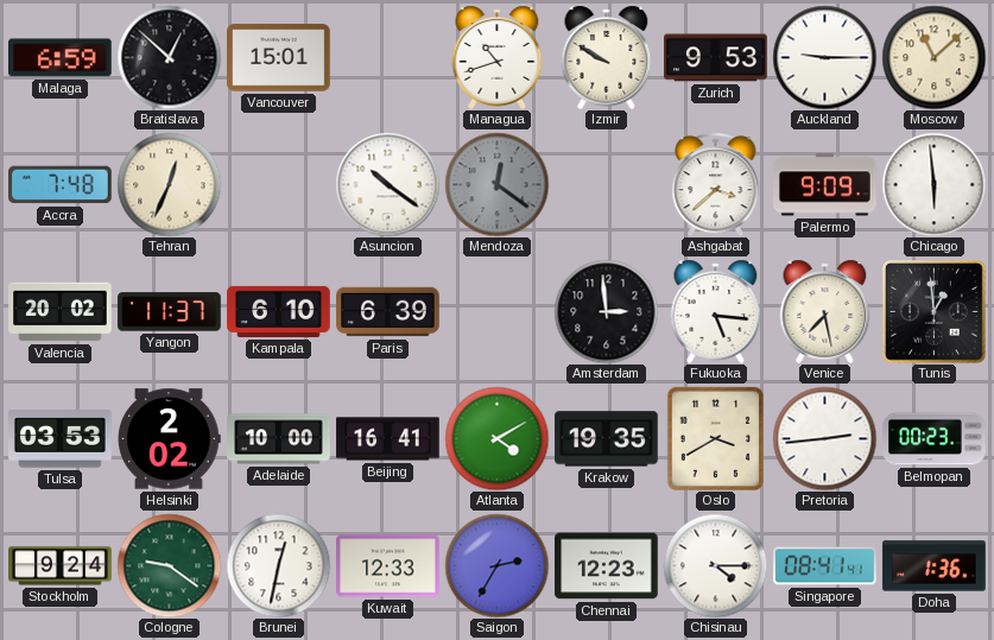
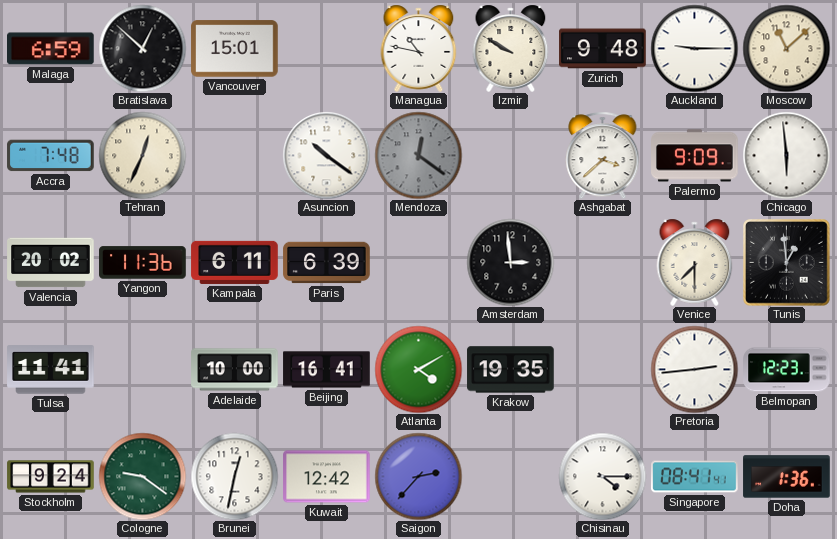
Managua: 10:42 -> 10:47 (419, 48)
Zurich: 9:53 -> 9:48 (603, 49)
Yangon: 11:37 -> 11:36 (143, 263)
Kampala: 6:10 -> 6:11 (235, 262)
Fukuoka: 5:16 -> none (716, 311)
Venice: 7:28 -> 7:30 (695, 262)
Tulsa: 03:53 -> 11:41 (51, 370)
Helsinki: 2:02 -> none (169, 439)
Oslo: 3:40 -> none (715, 438)
Belmopan: 00:23 -> 12:23 (787, 370)
Kuwait: 12:33 -> 12:42 (327, 477)
Saigon: 2:35 -> 2:37 (418, 476)
Chennai: 12:23 -> none (607, 566)
